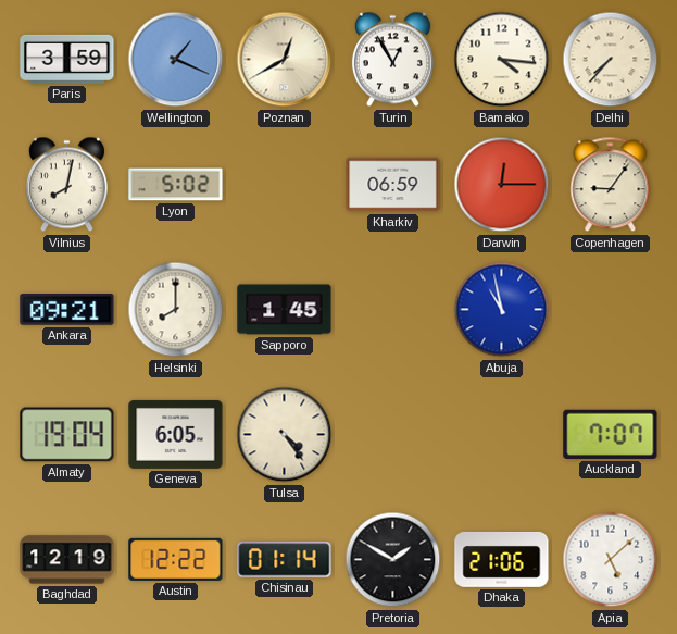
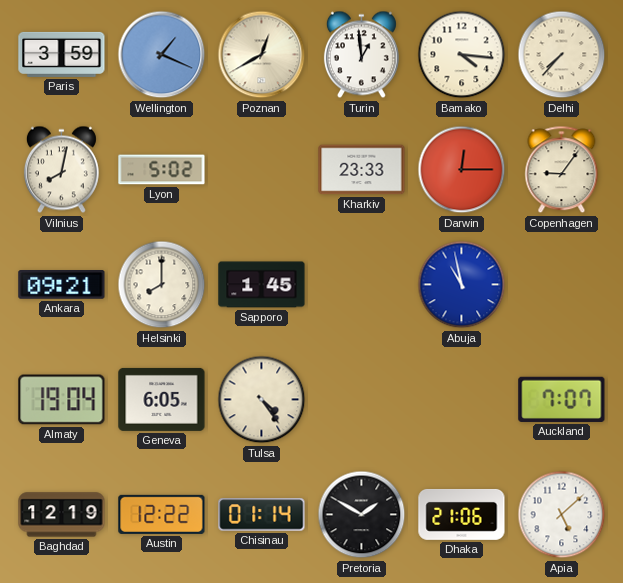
Turin: 12:55 -> 12:59 (361, 55)
Kharkiv: 06:59 -> 23:33 (362, 170)
